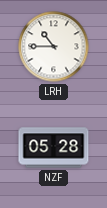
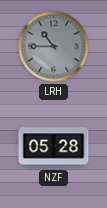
LRH dial: white -> grey (54, 47)
